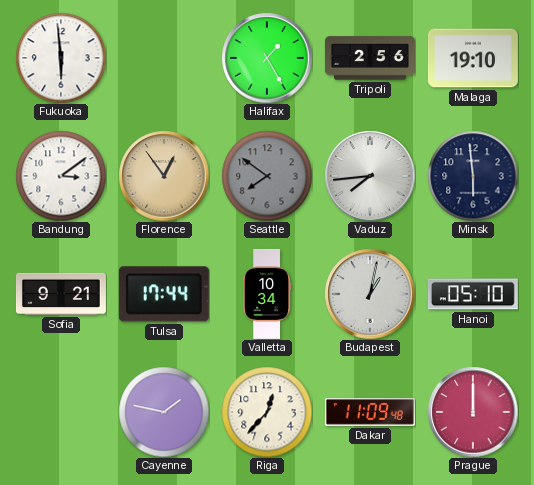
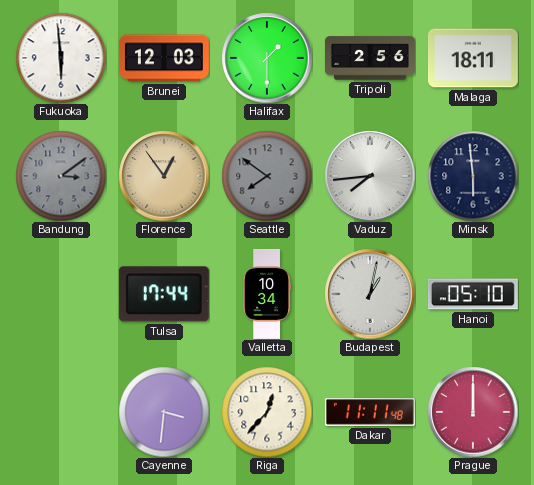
Brunei: none -> 12:03 (164, 58)
Halifax: 1:25 -> 1:30 (267, 58)
Malaga: 19:10 -> 18:11 (473, 58)
Bandung dial: white -> grey (61, 176)
Sofia: 9:21 -> none (61, 294)
Cayenne: 1:47 -> 3:31 (164, 412)
Dakar: 11:09 -> 11:11 (370, 412)
